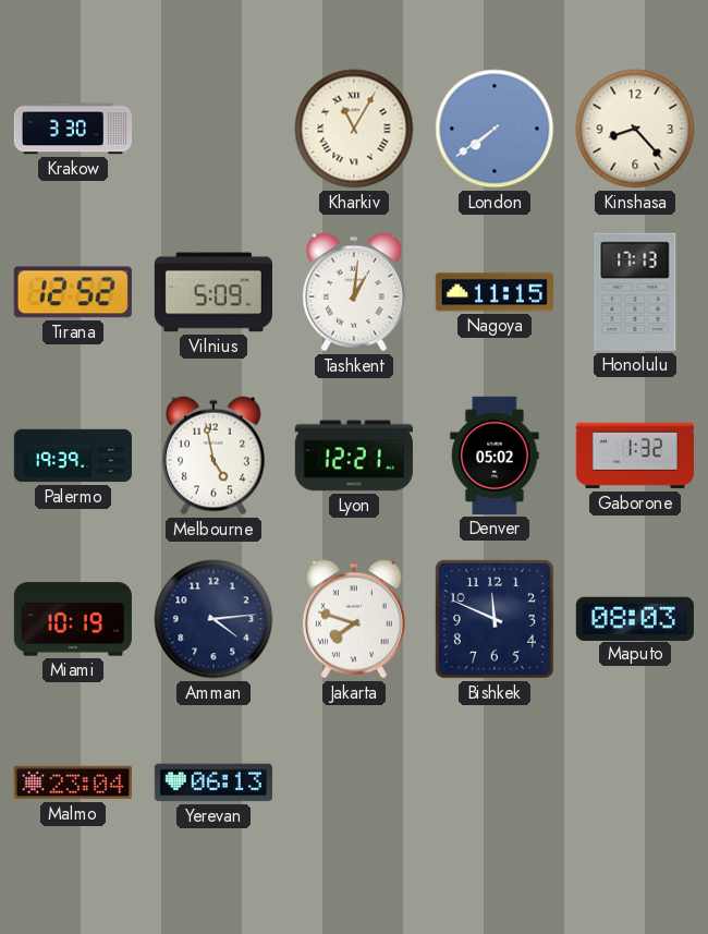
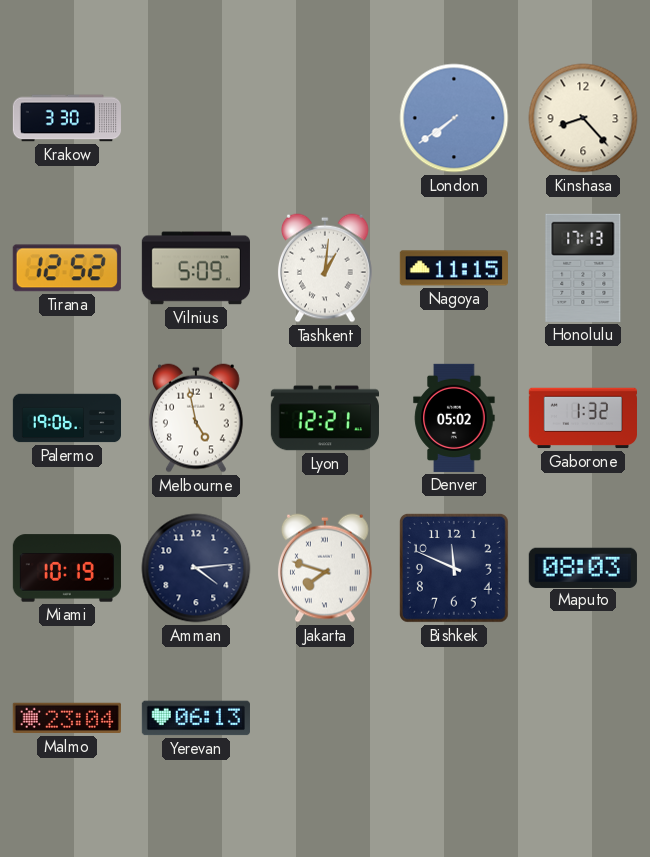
Kharkiv: 11:05 -> none (354, 129)
Palermo: 19:39 -> 19:06 (66, 418)
